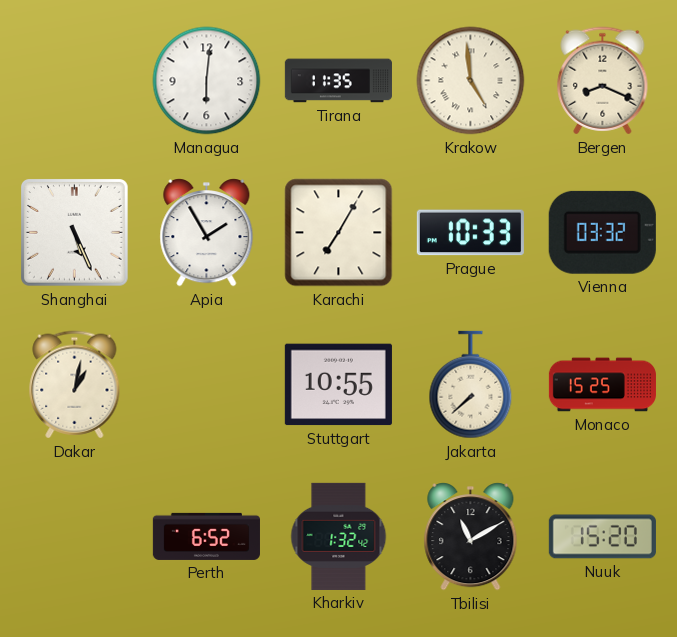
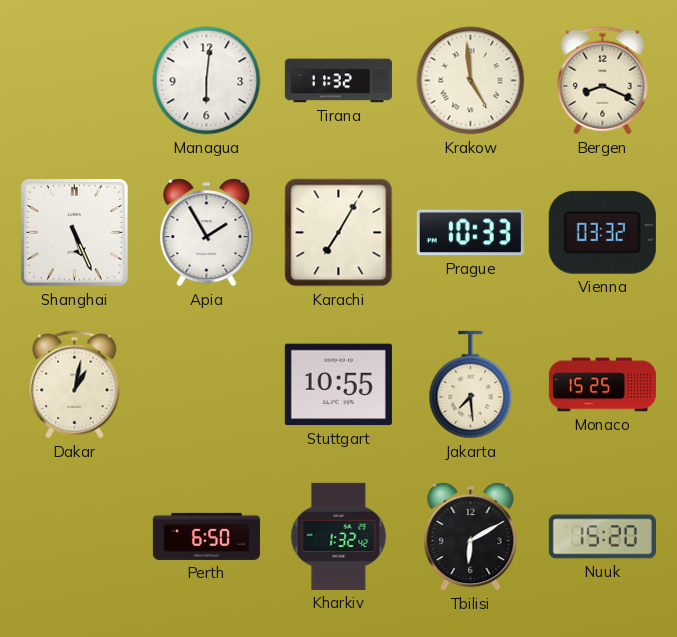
Tirana: 11:35 -> 11:32 (338, 81)
Jakarta: 7:38 -> 7:29 (471, 385)
Perth: 6:52 -> 6:50 (206, 536)
Tbilisi: 11:10 -> 6:10 (471, 537)
